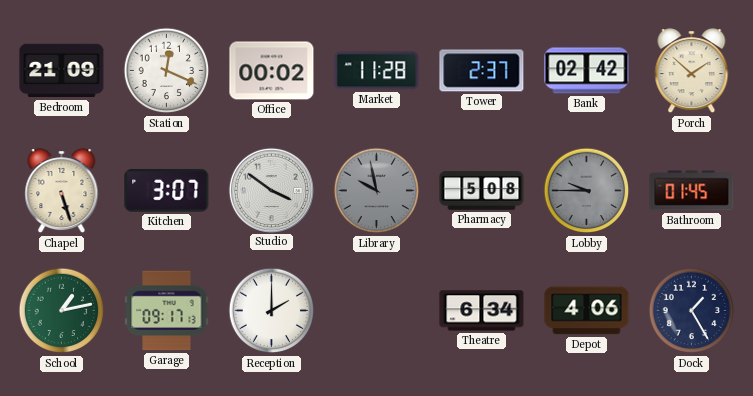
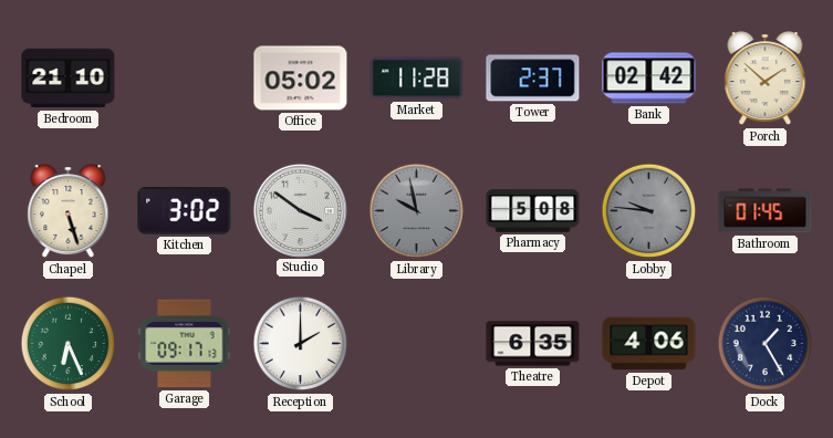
Bedroom: 21:09 -> 21:10 (69, 79)
Station: 12:19 -> none (167, 71)
Office: 00:02 -> 05:02 (301, 79)
Kitchen: 3:07 -> 3:02 (185, 211)
Lobby: 9:45 -> 9:46 (649, 211)
School: 1:13 -> 6:26 (69, 344)
Theatre: 6:34 -> 6:35 (533, 344)
